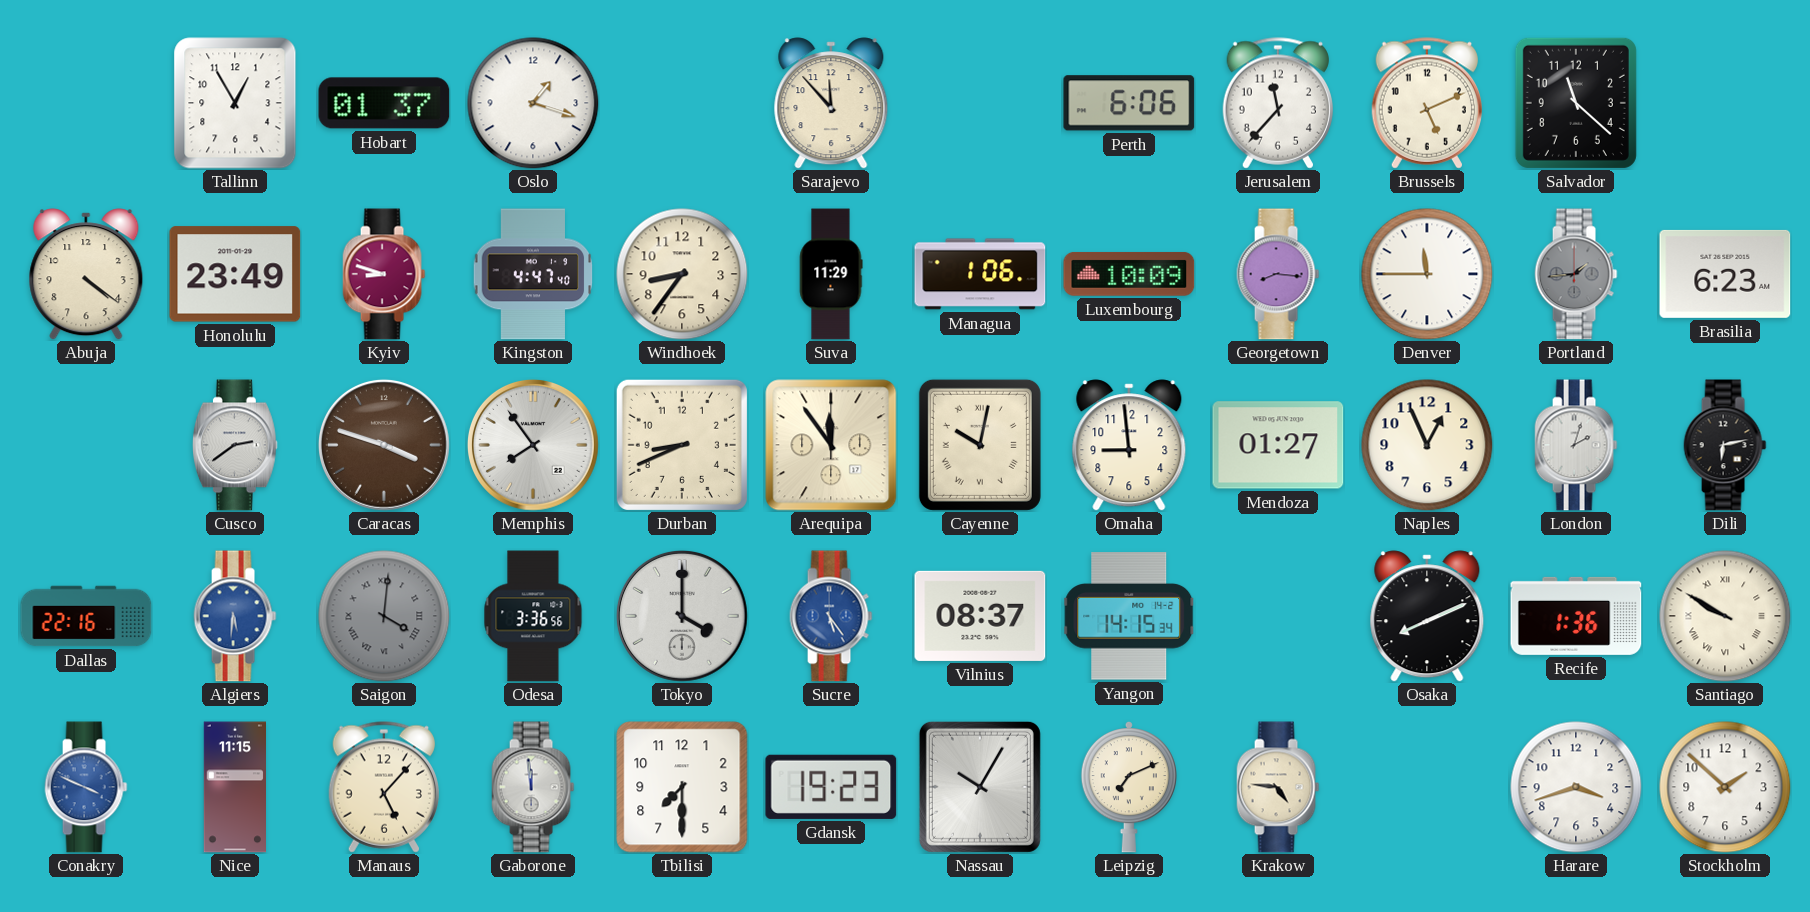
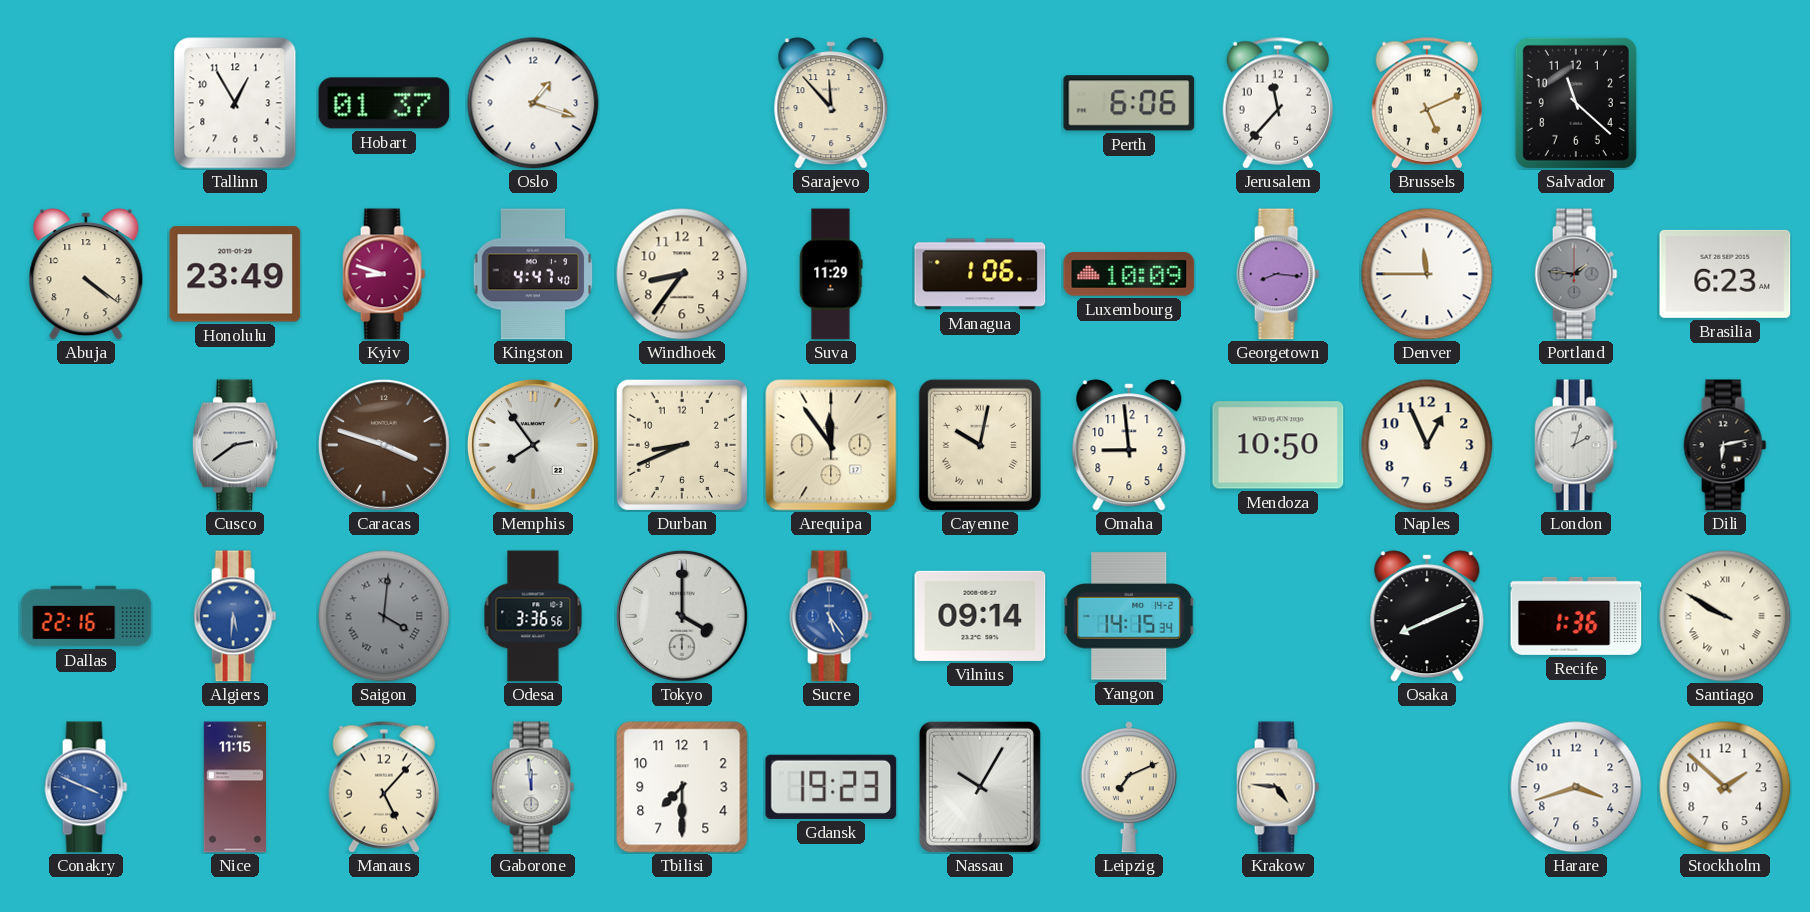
Portland: 1:44 -> 1:46 (1576, 274)
Mendoza: 01:27 -> 10:50 (1278, 445)
Vilnius: 08:37 -> 09:14 (980, 616)
